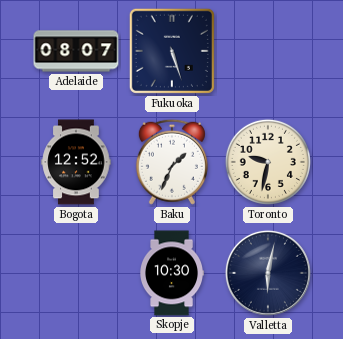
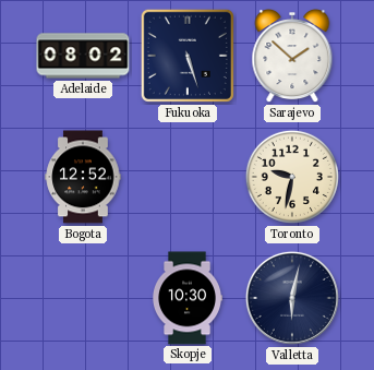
Adelaide: 08:07 -> 08:02 (83, 56)
Sarajevo: none -> 1:52 (292, 57)
Baku: 1:34 -> none (172, 162)
